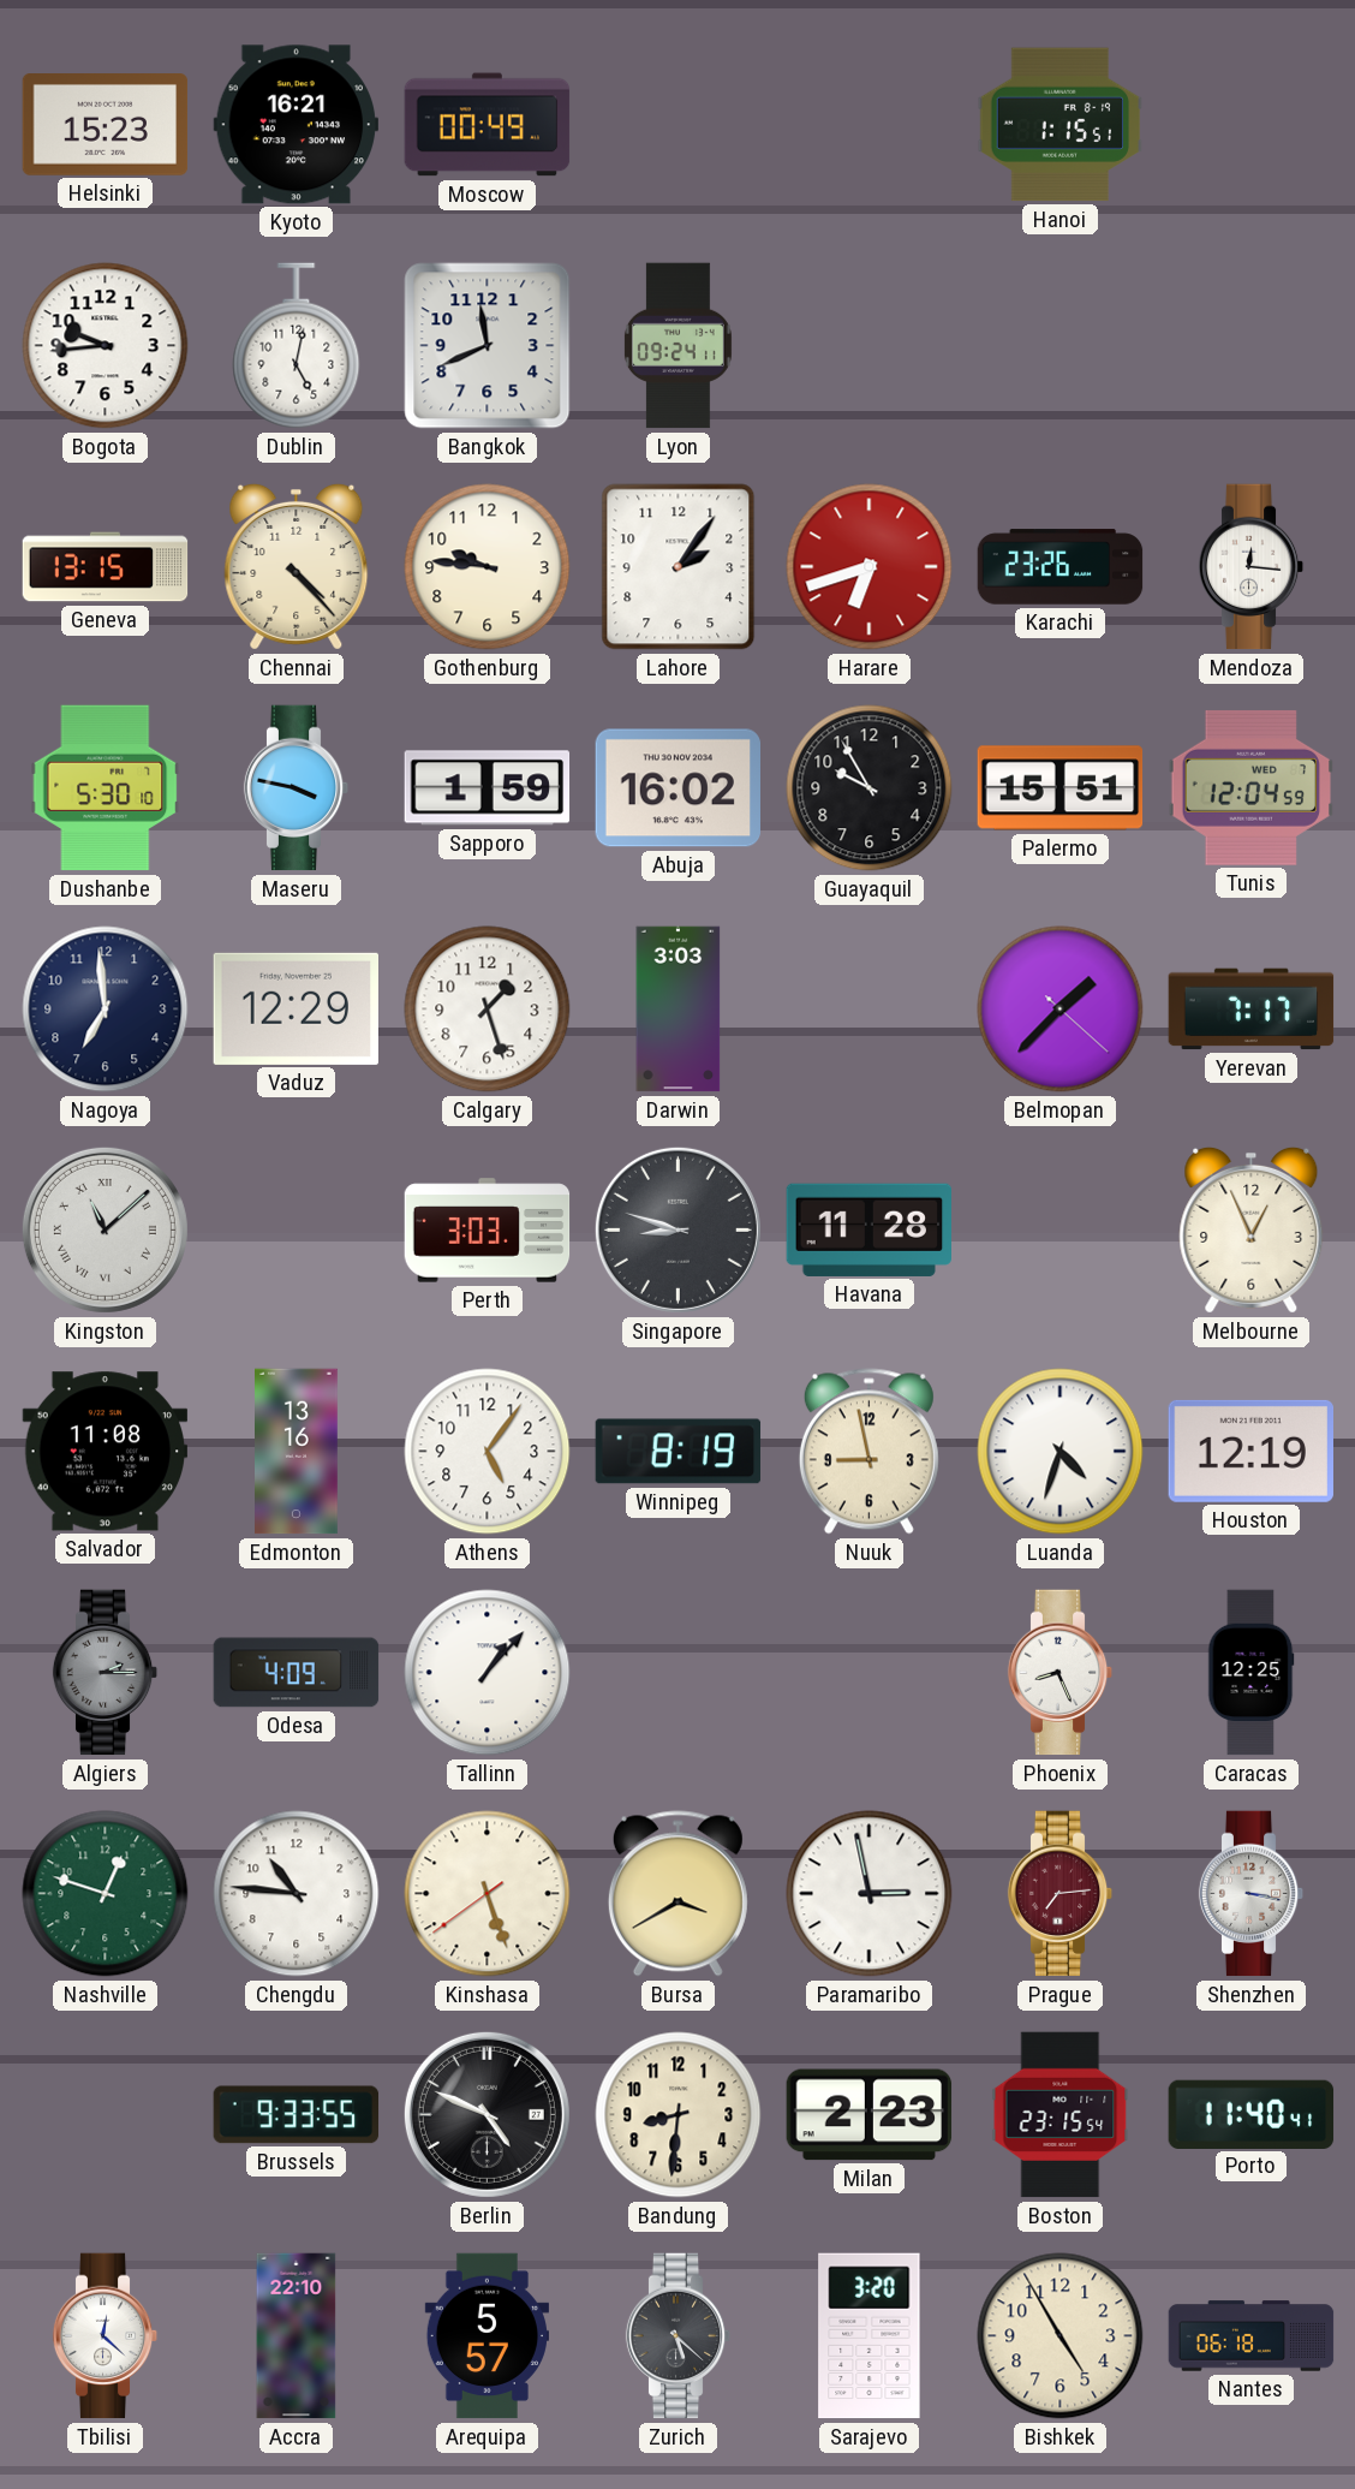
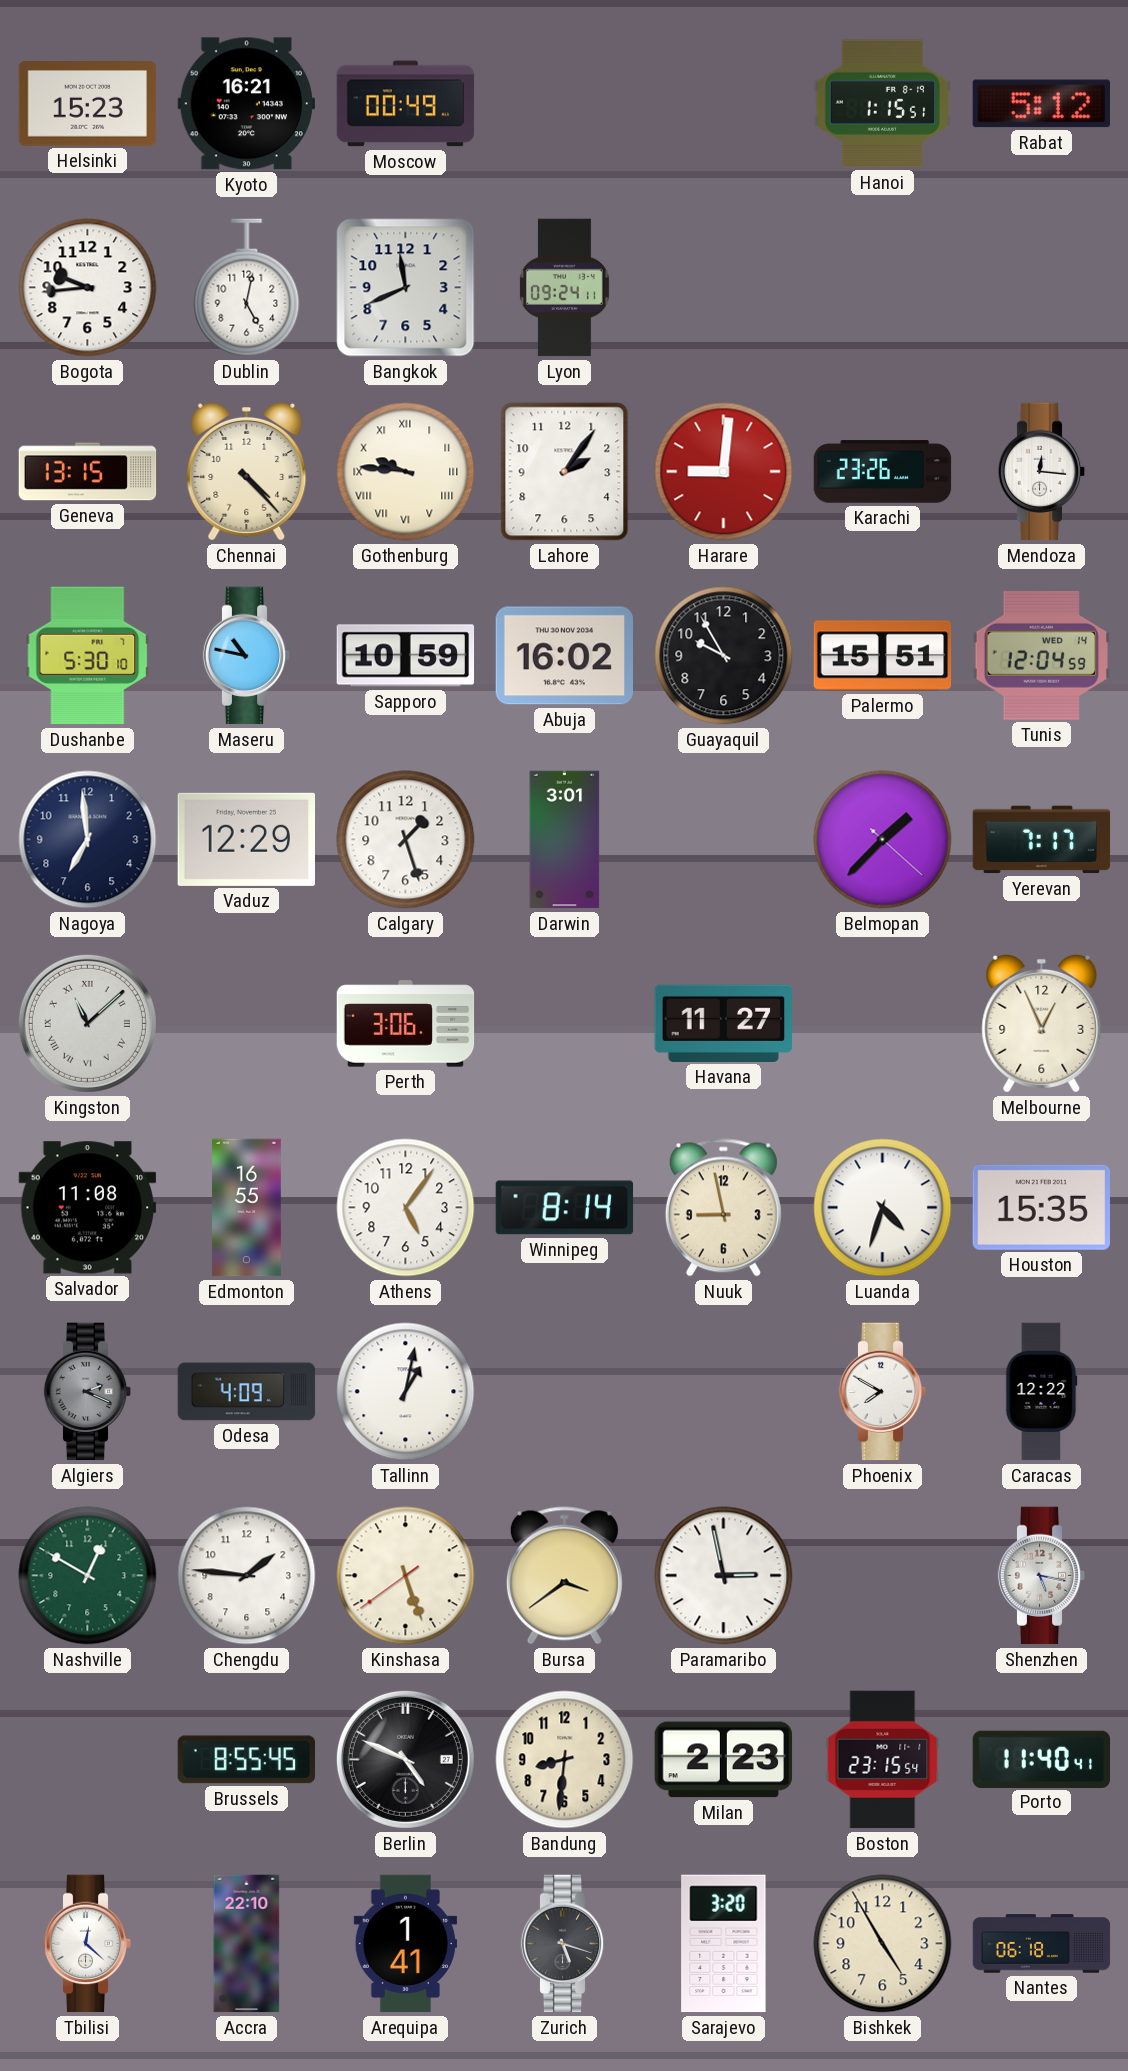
Rabat: none -> 5:12 (1041, 104)
Gothenburg numerals: Arabic -> Roman (406, 472)
Harare: 6:42 -> 9:01 (724, 472)
Maseru: 3:47 -> 10:47 (247, 656)
Sapporo: 1:59 -> 10:59 (406, 656)
Tunis date: WED 7 -> WED 14 (1041, 655)
Darwin: 3:03 -> 3:01 (565, 840)
Perth: 3:03 -> 3:06 (406, 1024)
Singapore: 8:48 -> none (677, 1229)
Havana: 11:28 -> 11:27 (724, 1023)
Edmonton: 13:16 -> 16:55 (247, 1208)
Winnipeg: 8:19 -> 8:14 (565, 1208)
Houston: 12:19 -> 15:35 (1041, 1207)
Algiers: 2:15 -> 2:19 (88, 1392)
Tallinn: 1:07 -> 1:02 (406, 1392)
Phoenix: 8:26 -> 7:50 (883, 1392)
Caracas: 12:25 -> 12:22 (1042, 1392)
Nashville: 12:48 -> 12:50 (88, 1576)
Chengdu: 10:46 -> 1:46 (247, 1576)
Bursa: 3:40 -> 3:39 (564, 1576)
Prague: 7:14 -> none (1061, 1894)
Shenzhen: 3:17 -> 5:17 (1042, 1576)
Brussels: 9:33 -> 8:55 (247, 1760)
Arequipa: 5:57 -> 1:41 (405, 1944)
Zurich: 5:22 -> 5:18 (565, 1944)
